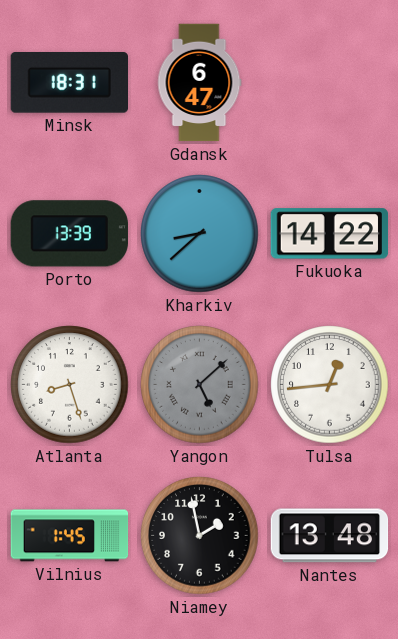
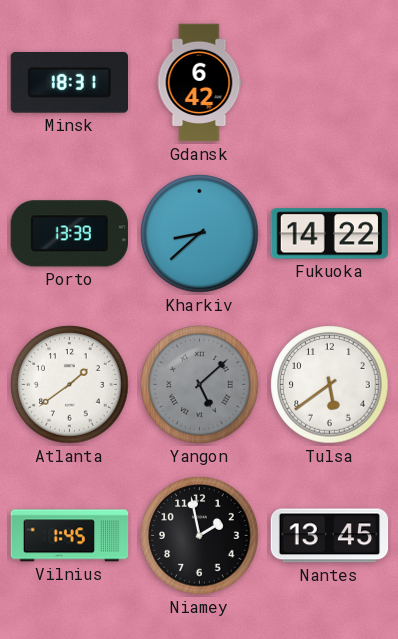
Gdansk: 6:47 -> 6:42 (199, 83)
Atlanta: 8:27 -> 1:39 (70, 385)
Tulsa: 12:44 -> 5:39 (330, 385)
Nantes: 13:48 -> 13:45 (330, 536)
